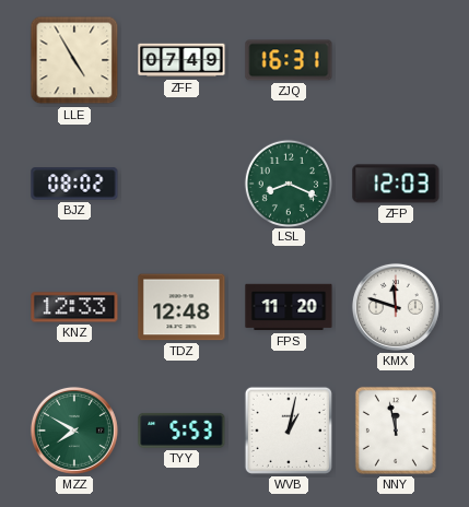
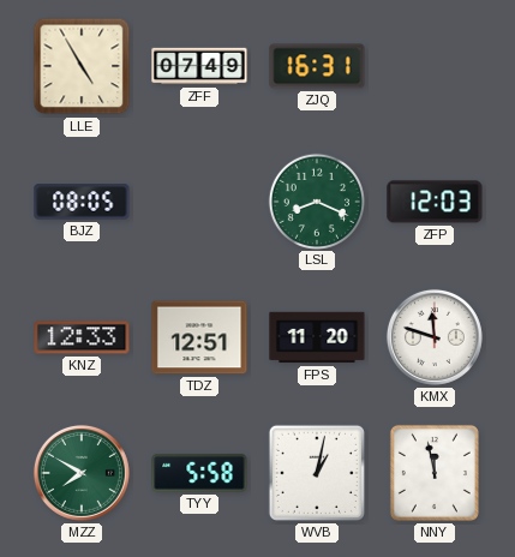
BJZ: 08:02 -> 08:05 (82, 202)
TDZ: 12:48 -> 12:51 (199, 337)
TYY: 5:53 -> 5:58 (199, 473)
